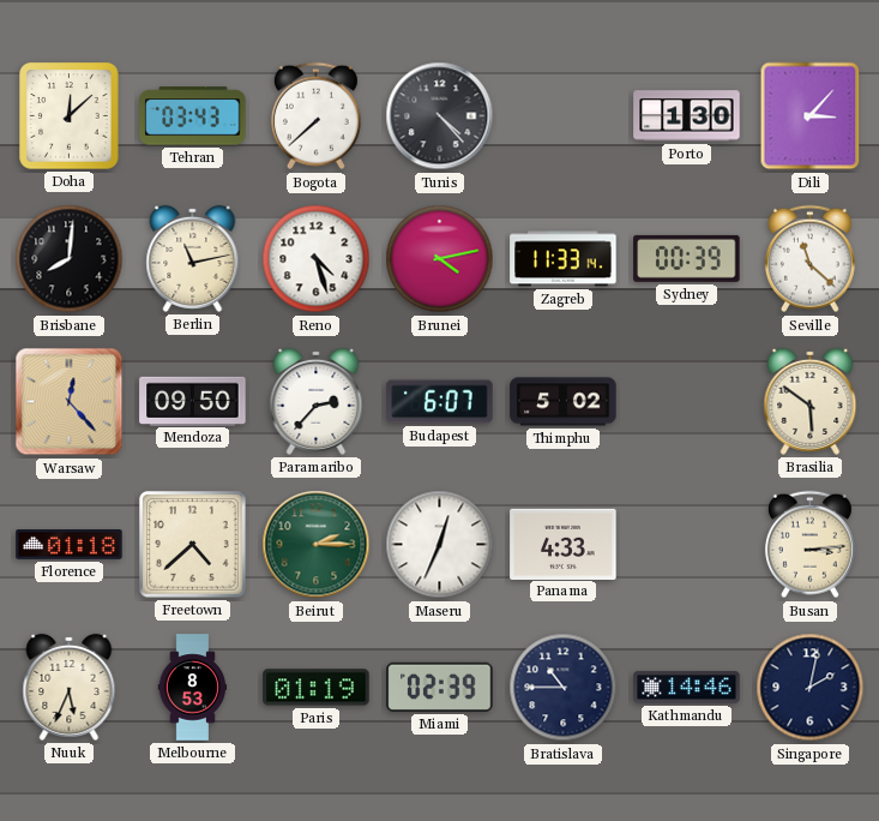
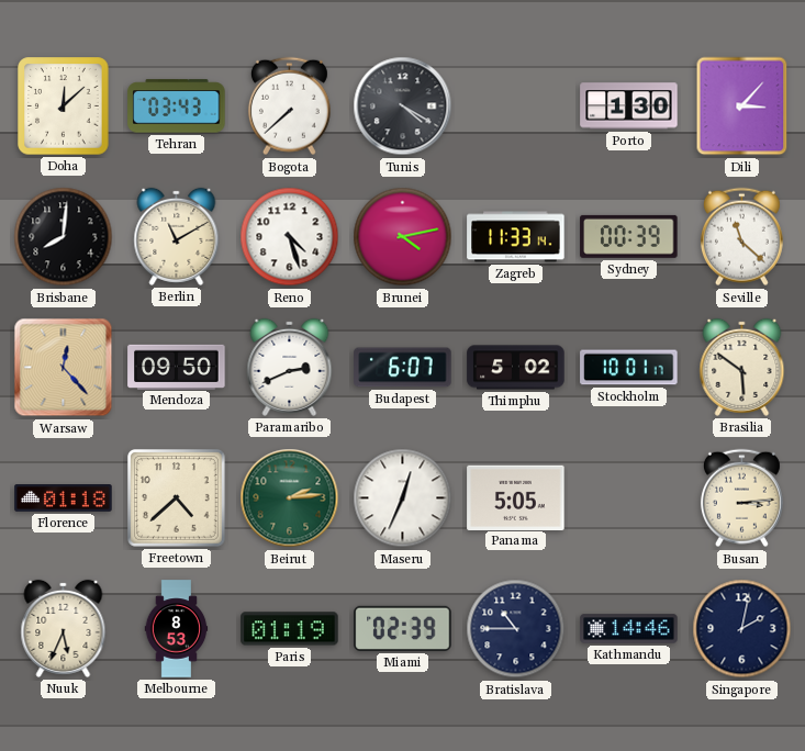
Tunis: 4:23 -> 4:20 (403, 107)
Berlin: 11:13 -> 11:10 (177, 236)
Paramaribo: 2:37 -> 2:41 (290, 367)
Stockholm: none -> 10:01 (629, 368)
Beirut: 2:15 -> 2:14 (290, 498)
Panama: 4:33 -> 5:05 (516, 497)
